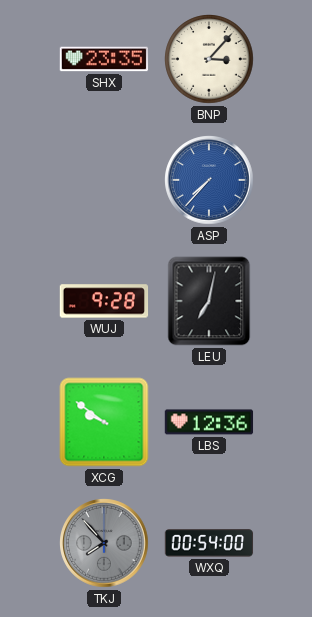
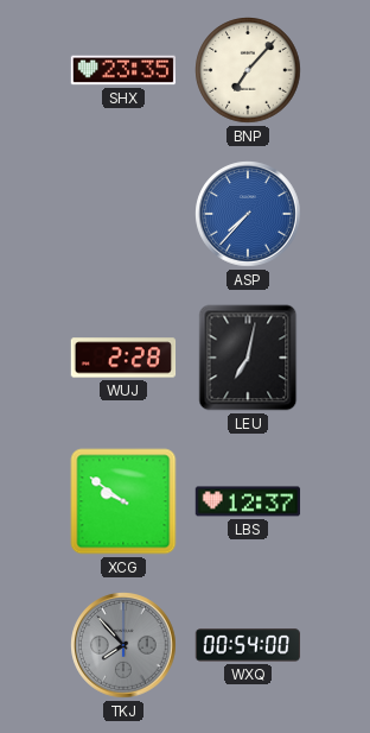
BNP: 3:07 -> 7:07 (248, 70)
WUJ: 9:28 -> 2:28 (123, 358)
LBS: 12:36 -> 12:37 (248, 501)
